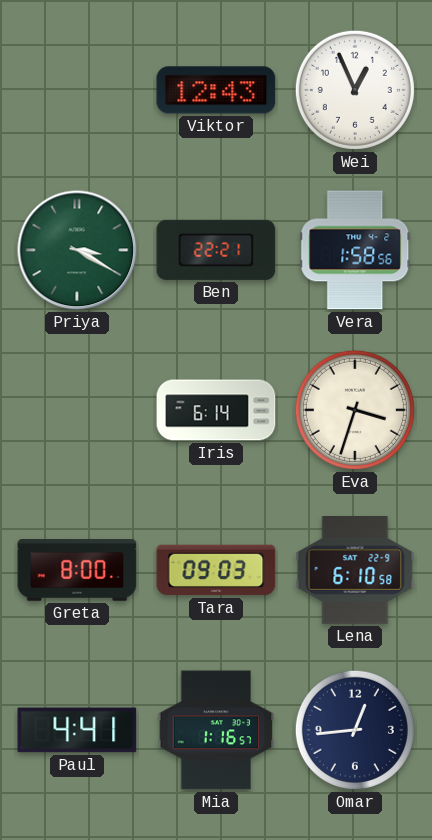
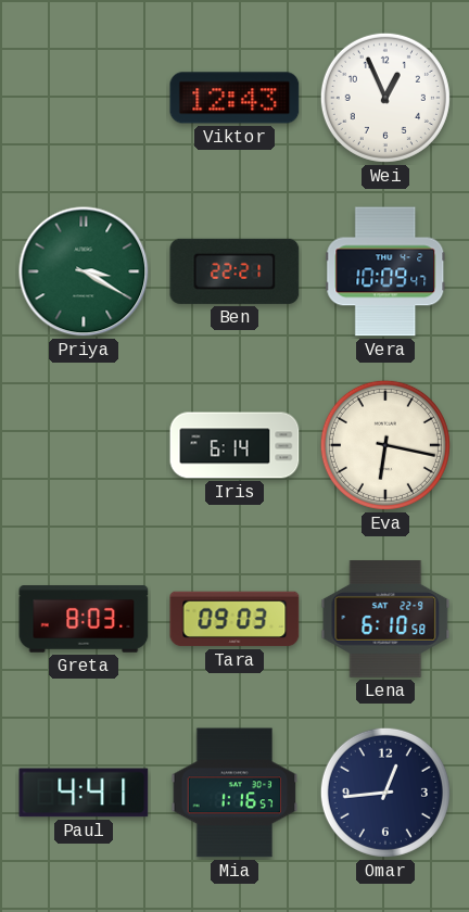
Vera: 1:58 -> 10:09 (385, 271)
Eva: 3:33 -> 6:17 (385, 445)
Greta: 8:00 -> 8:03 (84, 619)
